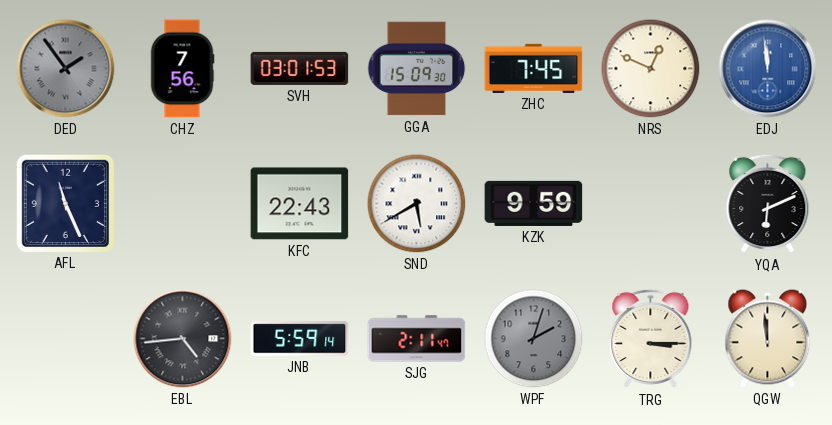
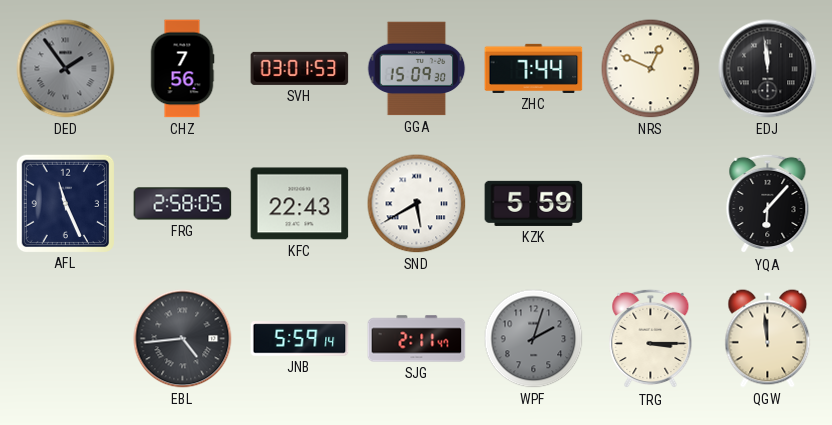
ZHC: 7:45 -> 7:44 (534, 68)
EDJ dial: blue -> black (768, 69)
FRG: none -> 2:58 (183, 204)
KZK: 9:59 -> 5:59 (534, 203)
YQA: 6:11 -> 6:07 (768, 204)
